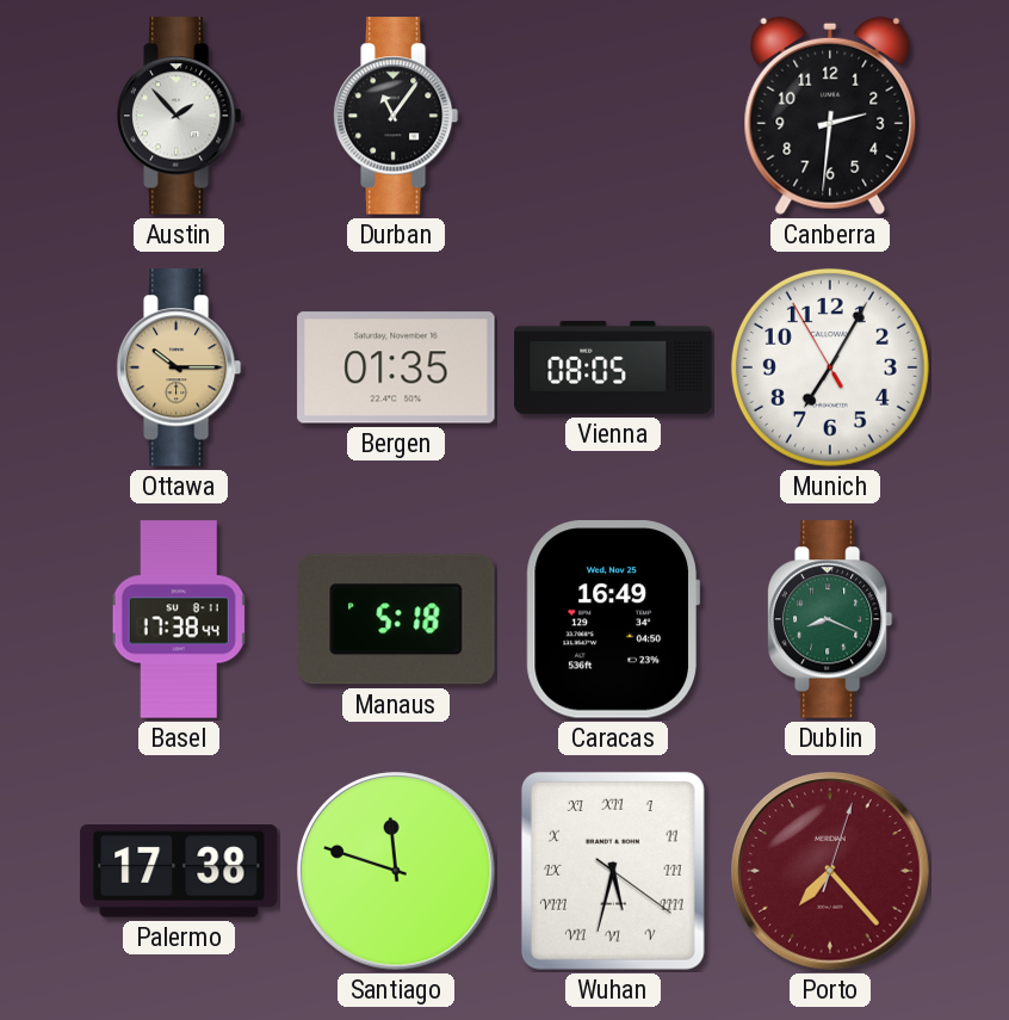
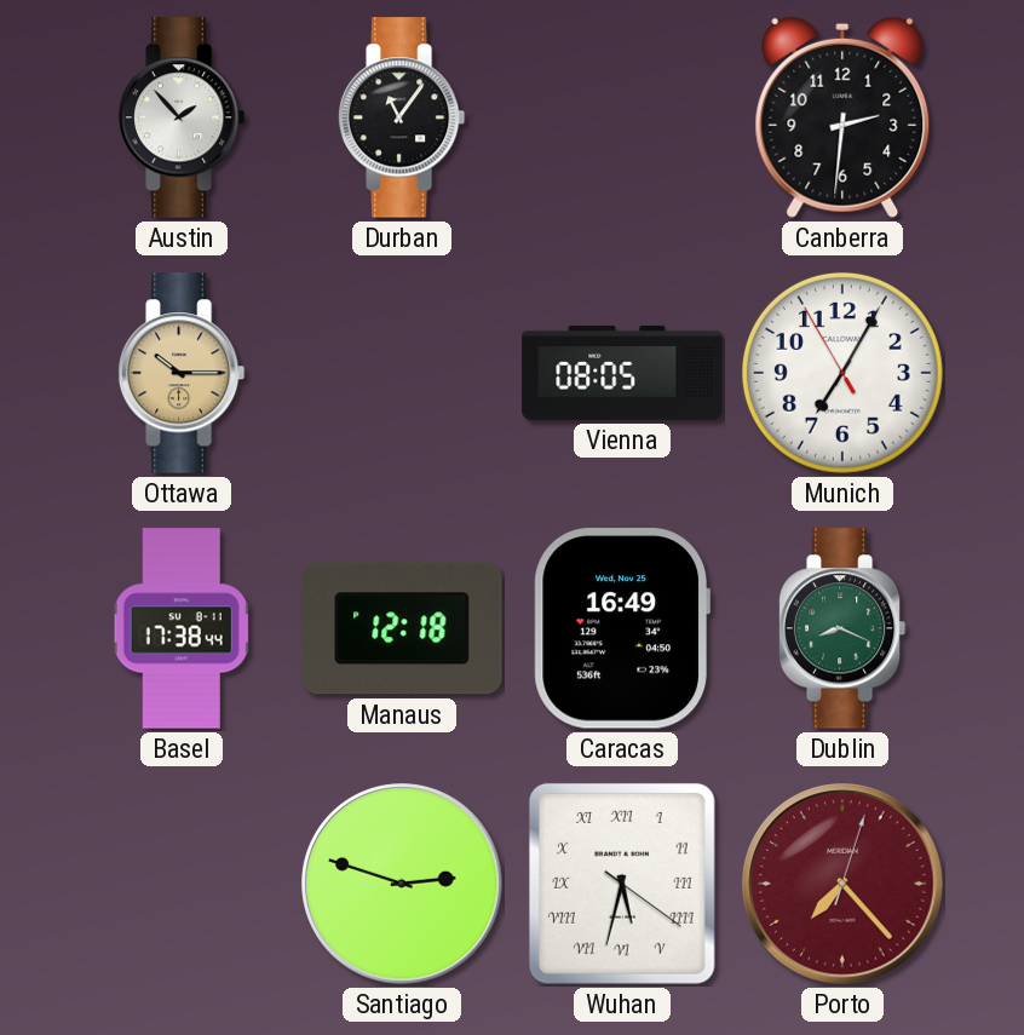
Bergen: 01:35 -> none (396, 367)
Manaus: 5:18 -> 12:18 (403, 628)
Palermo: 17:38 -> none (179, 871)
Santiago: 11:48 -> 2:48 (402, 884)
